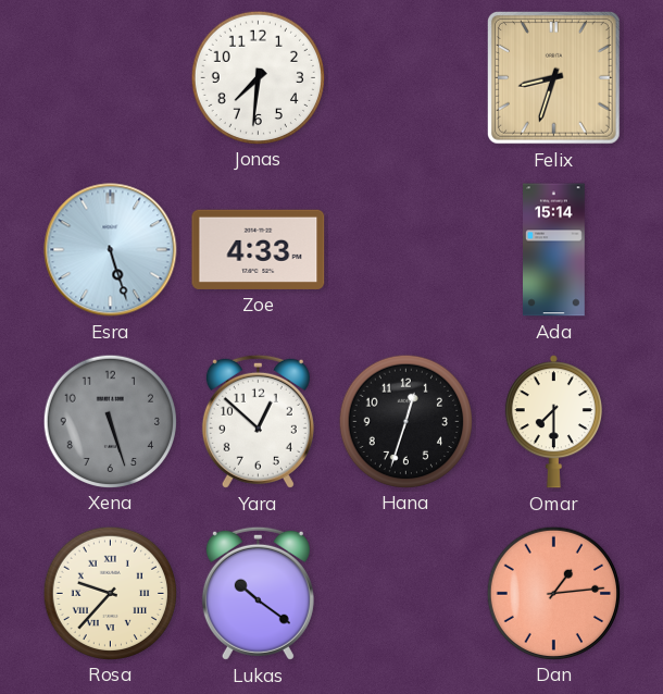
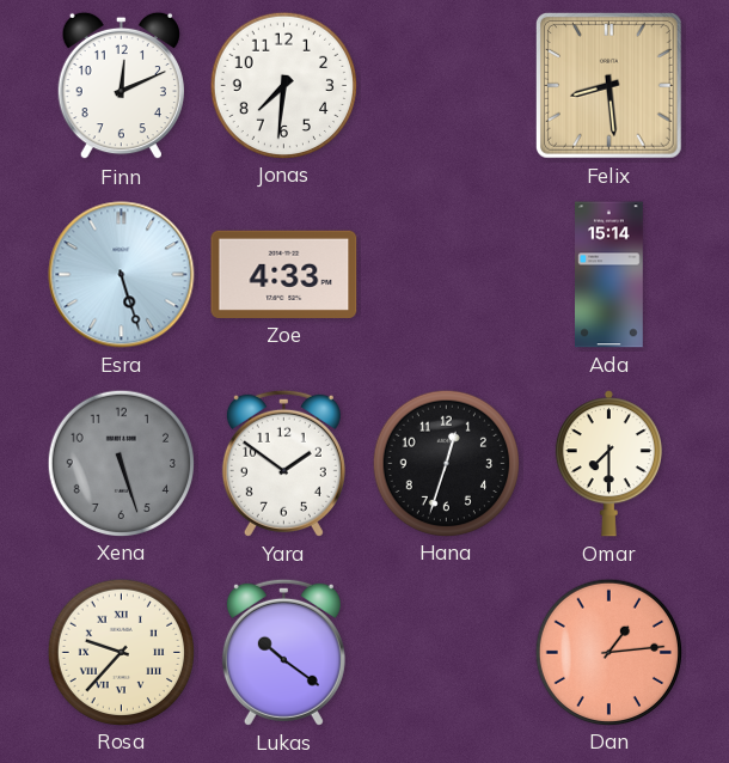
Finn: none -> 12:11 (121, 86)
Felix: 8:33 -> 8:29 (608, 85)
Yara: 12:52 -> 1:51 (283, 463)
